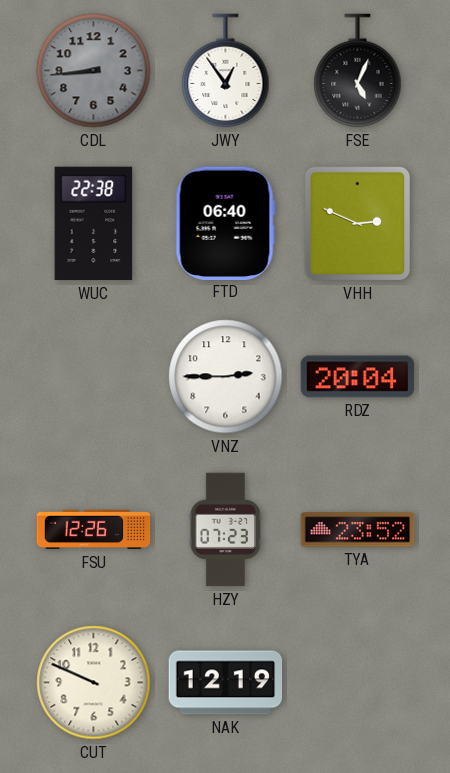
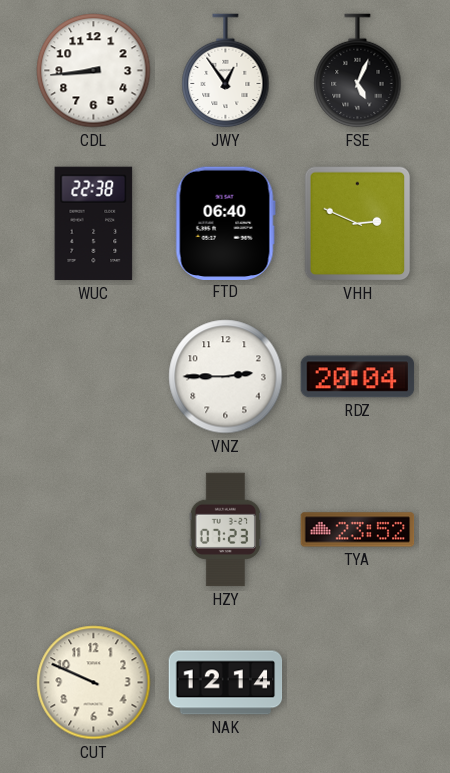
CDL dial: grey -> white (94, 71)
FSU: 12:26 -> none (94, 530)
NAK: 12:19 -> 12:14 (226, 683)
